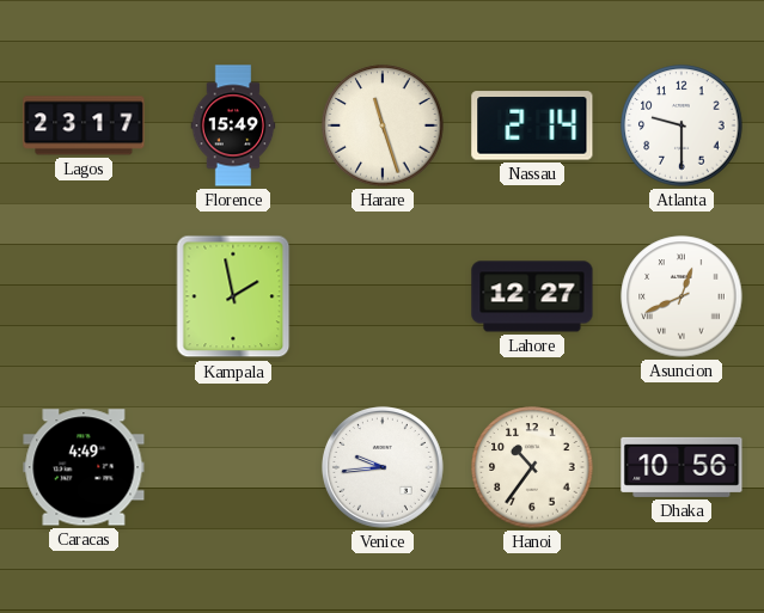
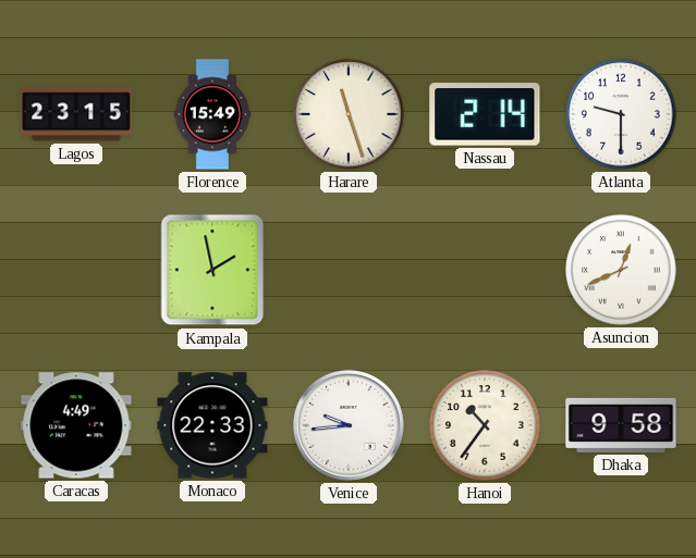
Lagos: 23:17 -> 23:15 (76, 114)
Lahore: 12:27 -> none (532, 296)
Monaco: none -> 22:33 (212, 425)
Dhaka: 10:56 -> 9:58 (621, 425)
